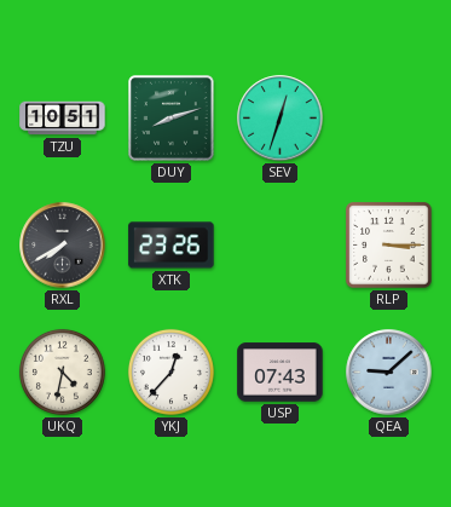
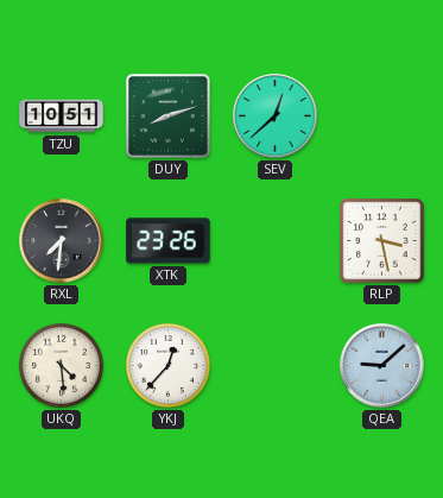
SEV: 12:33 -> 12:38 (276, 116)
RXL: 7:40 -> 7:31 (62, 241)
RLP: 3:15 -> 3:28 (382, 241)
UKQ: 4:32 -> 4:29 (61, 365)
USP: 07:43 -> none (281, 373)
